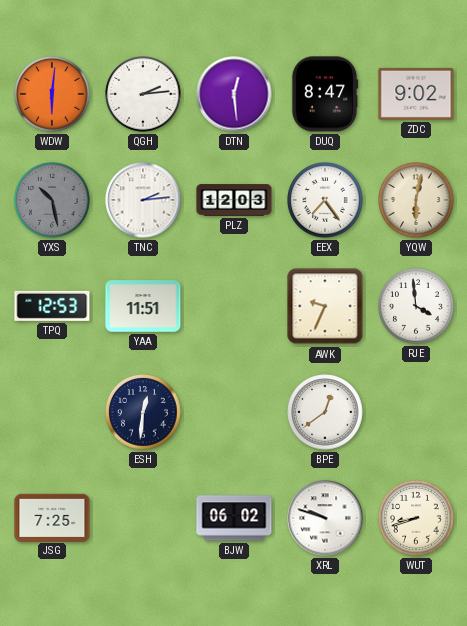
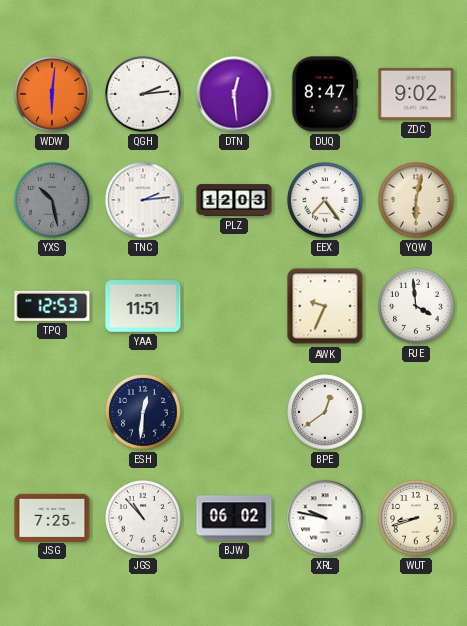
JGS: none -> 10:53 (143, 518)
XRL: 9:48 -> 9:47 (325, 518)
